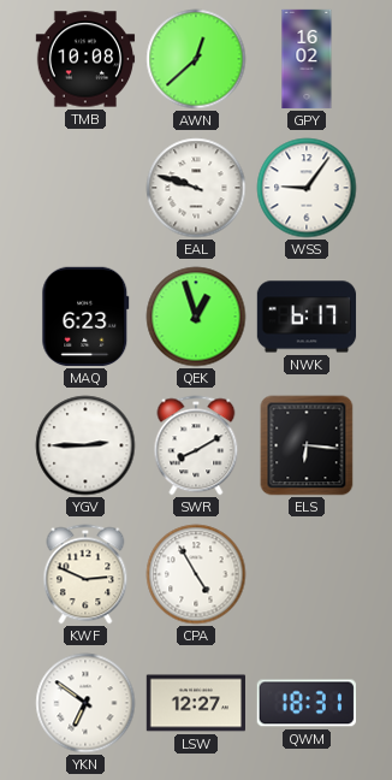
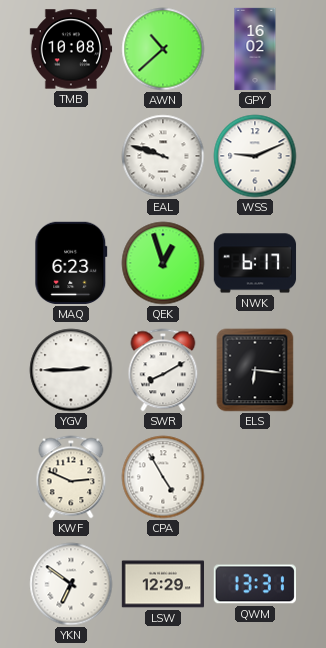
AWN: 12:38 -> 10:38 (163, 49)
WSS: 9:06 -> 9:11 (255, 156)
LSW: 12:27 -> 12:29 (162, 584)
QWM: 18:31 -> 13:31 (255, 584)
